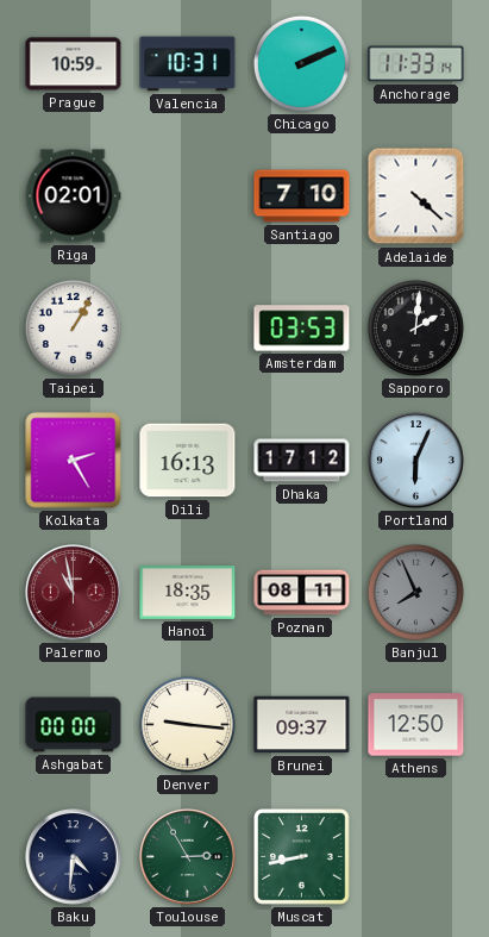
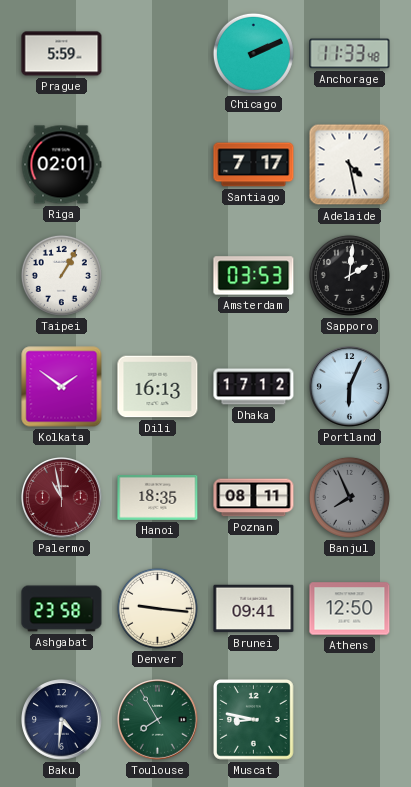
Prague: 10:59 -> 5:59 (62, 54)
Valencia: 10:31 -> none (188, 64)
Anchorage: 11:33:14 -> 11:33:48 (350, 54)
Santiago: 7:10 -> 7:17 (254, 165)
Adelaide: 4:22 -> 4:28 (350, 165)
Kolkata: 2:25 -> 1:51 (62, 387)
Ashgabat: 00:00 -> 23:58 (62, 609)
Brunei: 09:37 -> 09:41 (254, 609)
Toulouse: 2:55 -> 7:55 (158, 720)
Muscat: 8:43 -> 8:47 (254, 720)
